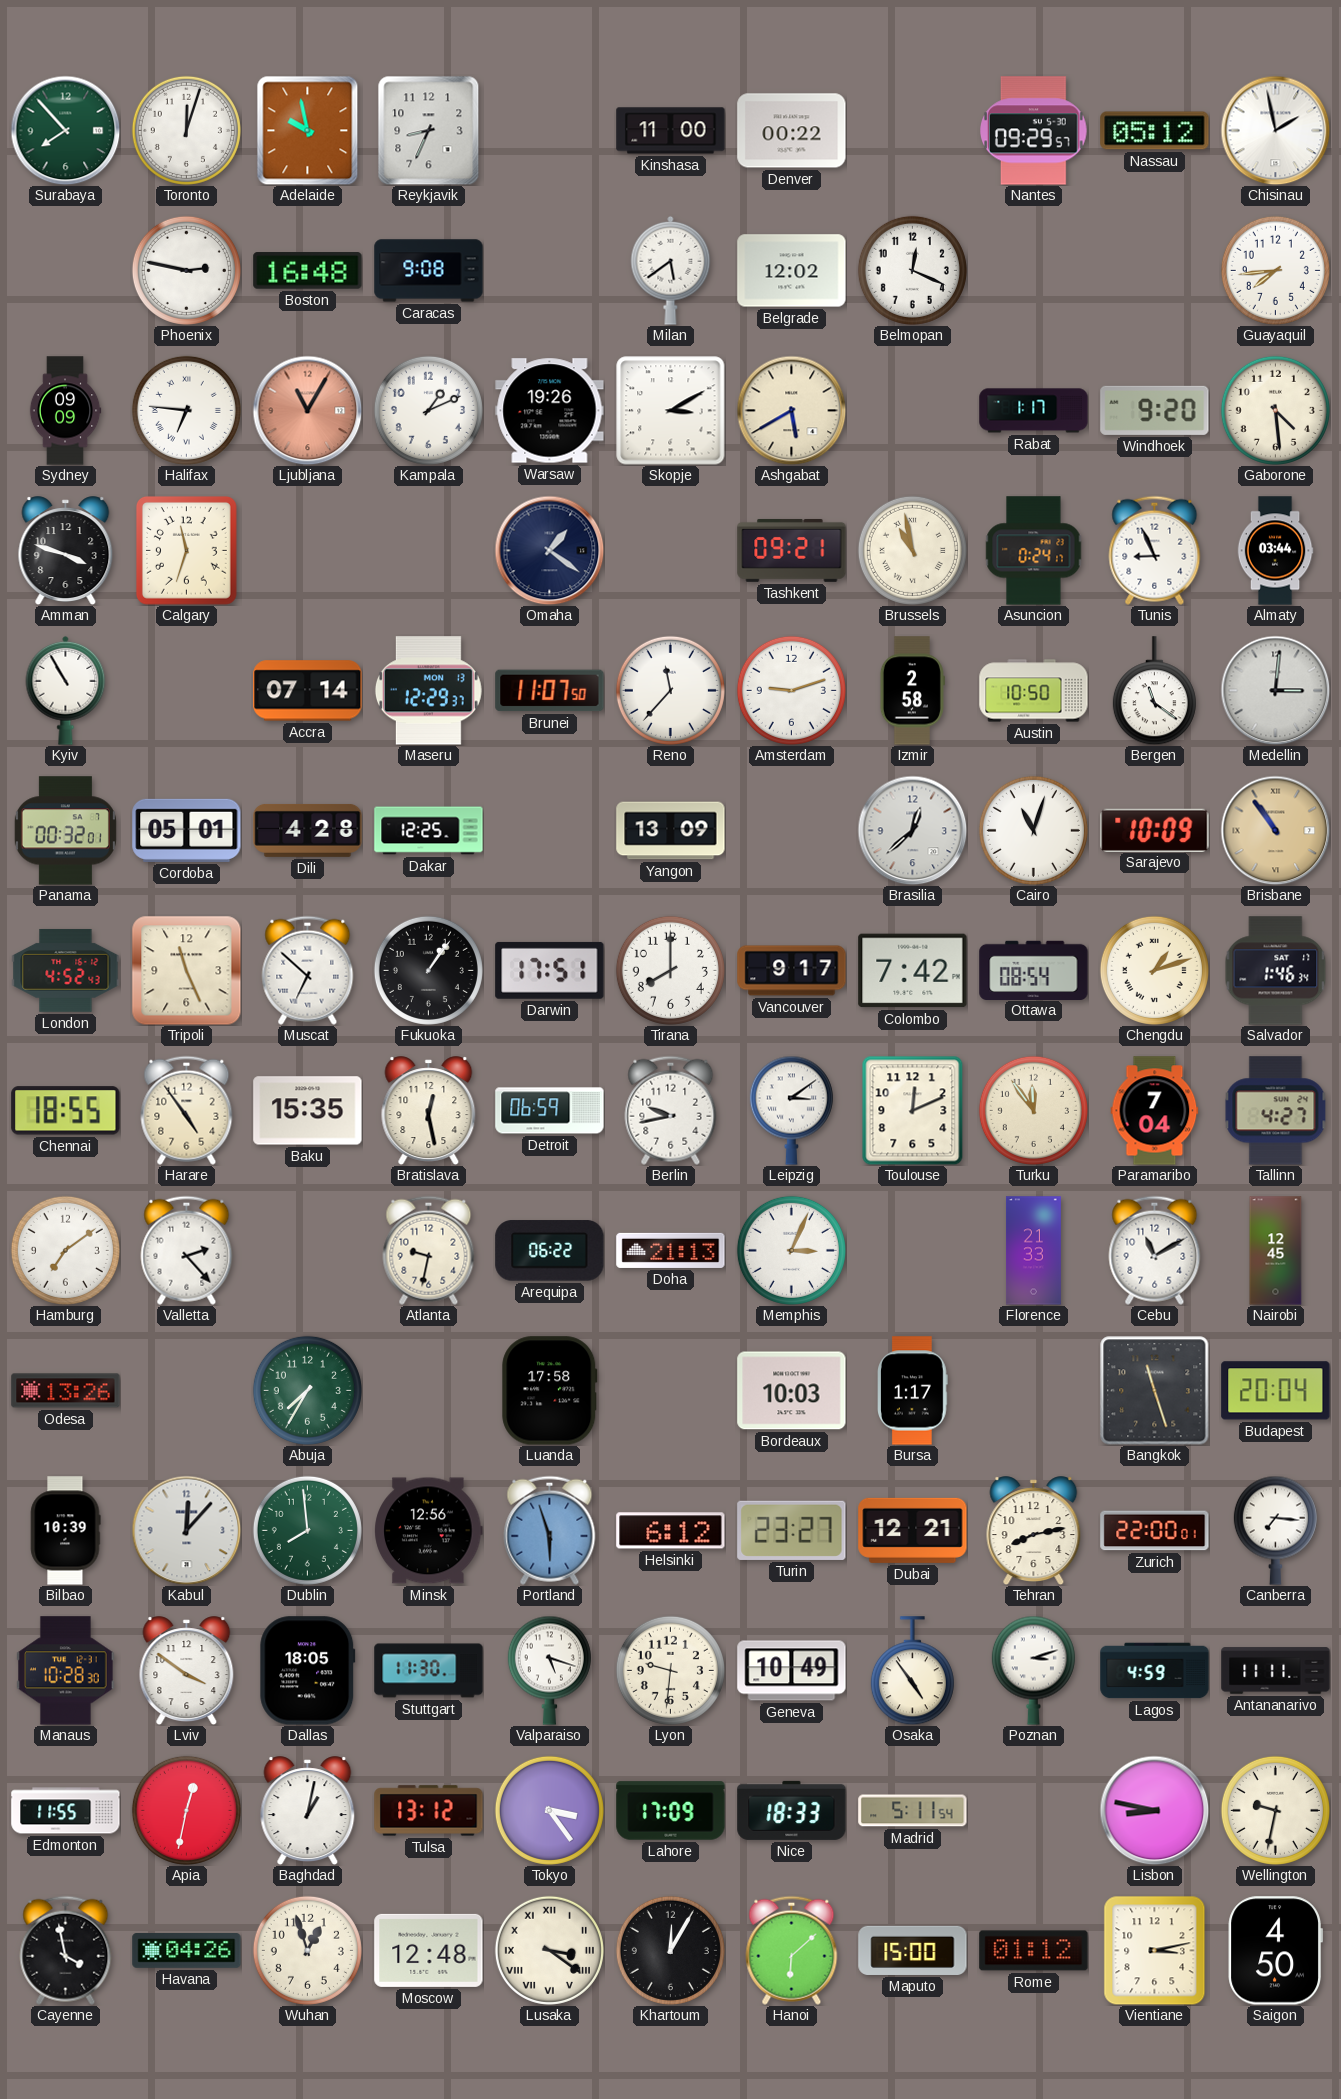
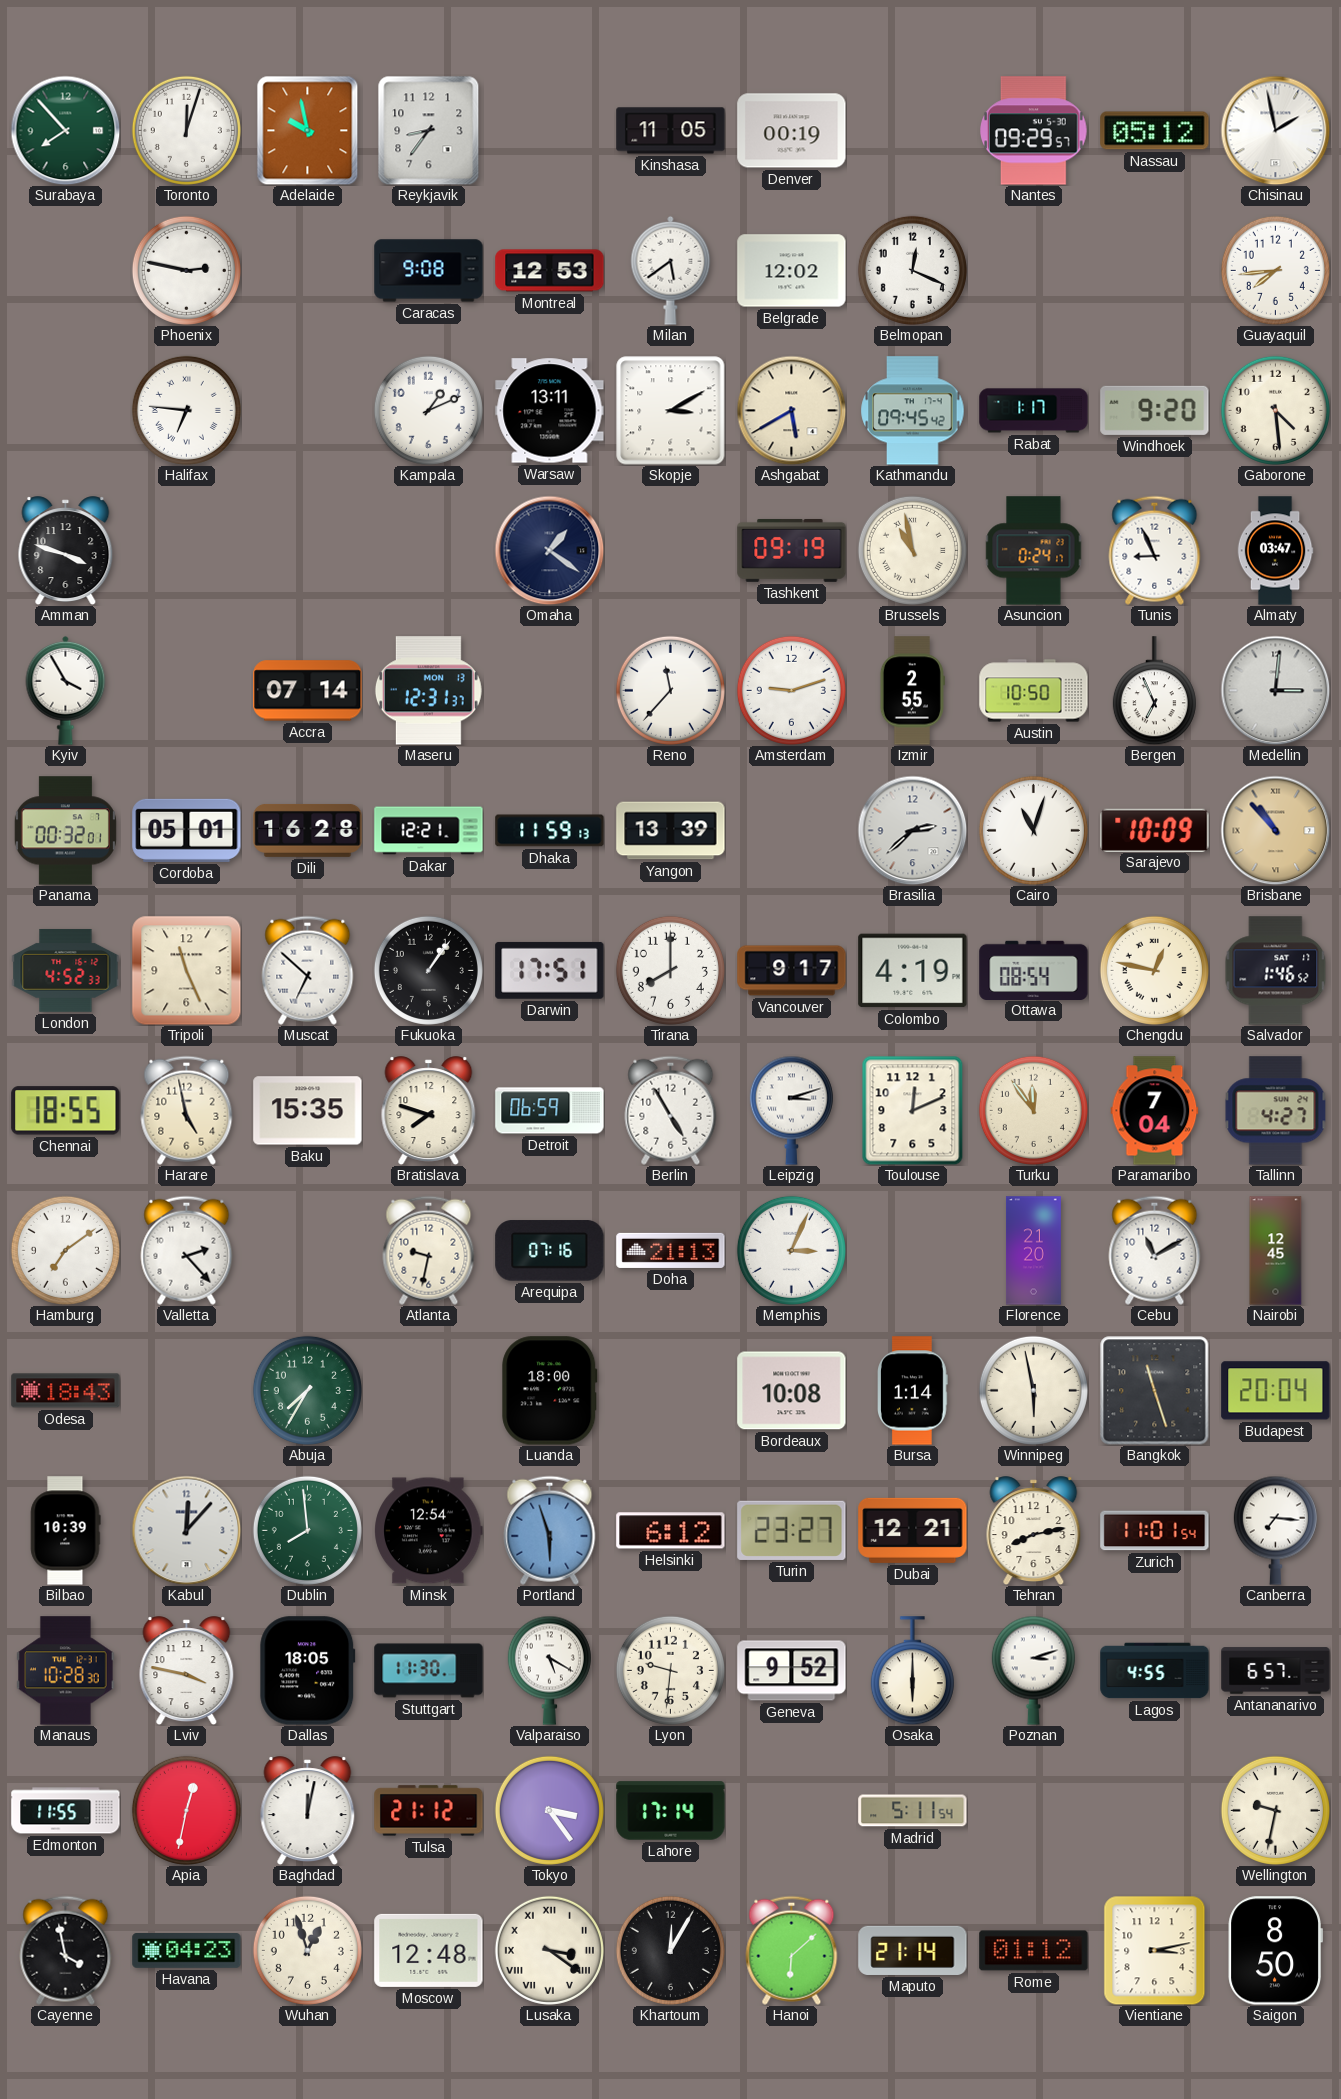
Reykjavik: 8:34 -> 8:36 (429, 130)
Kinshasa: 11:00 -> 11:05 (671, 131)
Denver: 00:22 -> 00:19 (792, 131)
Boston: 16:48 -> none (308, 271)
Montreal: none -> 12:53 (550, 271)
Sydney: 09:09 -> none (65, 411)
Ljubljana: 11:05 -> none (307, 410)
Warsaw: 19:26 -> 13:11 (550, 411)
Kathmandu: none -> 09:45 (913, 411)
Calgary: 11:33 -> none (186, 551)
Tashkent: 09:21 -> 09:19 (792, 550)
Almaty: 03:44 -> 03:47 (1275, 551)
Kyiv: 10:55 -> 3:55 (66, 690)
Maseru: 12:29 -> 12:31 (428, 691)
Brunei: 11:07 -> none (550, 691)
Izmir: 2:58 -> 2:55 (912, 691)
Bergen: 11:21 -> 6:56 (1154, 691)
Dili: 4:28 -> 16:28 (308, 830)
Dakar: 12:25 -> 12:21 (429, 831)
Dhaka: none -> 11:59 (550, 831)
Yangon: 13:09 -> 13:39 (671, 831)
Brasilia: 12:38 -> 2:38 (912, 830)
Brisbane: 10:54 -> 10:53 (1275, 830)
London: 4:52:43 -> 4:52:33 (66, 970)
Colombo: 7:42 -> 4:19 (913, 971)
Chengdu: 1:12 -> 12:47 (1154, 970)
Salvador: 1:46:34 -> 1:46:52 (1276, 971)
Harare: 4:54 -> 4:58 (187, 1110)
Bratislava: 12:28 -> 7:48 (429, 1111)
Berlin: 9:43 -> 4:55 (671, 1110)
Leipzig: 3:09 -> 3:12 (791, 1110)
Arequipa: 06:22 -> 07:16 (550, 1251)
Florence: 21:33 -> 21:20 (1033, 1251)
Odesa: 13:26 -> 18:43 (66, 1391)
Luanda: 17:58 -> 18:00 (550, 1391)
Bordeaux: 10:03 -> 10:08 (792, 1391)
Bursa: 1:17 -> 1:14 (913, 1391)
Winnipeg: none -> 5:58 (1033, 1390)
Minsk: 12:56 -> 12:54 (429, 1531)
Zurich: 22:00 -> 11:01 (1155, 1531)
Lviv: 3:51 -> 3:47 (187, 1671)
Valparaiso: 5:18 -> 5:20 (549, 1670)
Geneva: 10:49 -> 9:52 (792, 1671)
Osaka: 4:54 -> 6:00 (912, 1671)
Lagos: 4:59 -> 4:55 (1155, 1671)
Antananarivo: 11:11 -> 6:57 (1276, 1671)
Baghdad: 1:02 -> 12:02 (308, 1811)
Tulsa: 13:12 -> 21:12 (429, 1811)
Lahore: 17:09 -> 17:14 (671, 1811)
Nice: 18:33 -> none (792, 1810)
Lisbon: 8:47 -> none (1154, 1810)
Havana: 04:26 -> 04:23 (187, 1951)
Maputo: 15:00 -> 21:14 (913, 1950)
Saigon: 4:50 -> 8:50 (1275, 1951)
